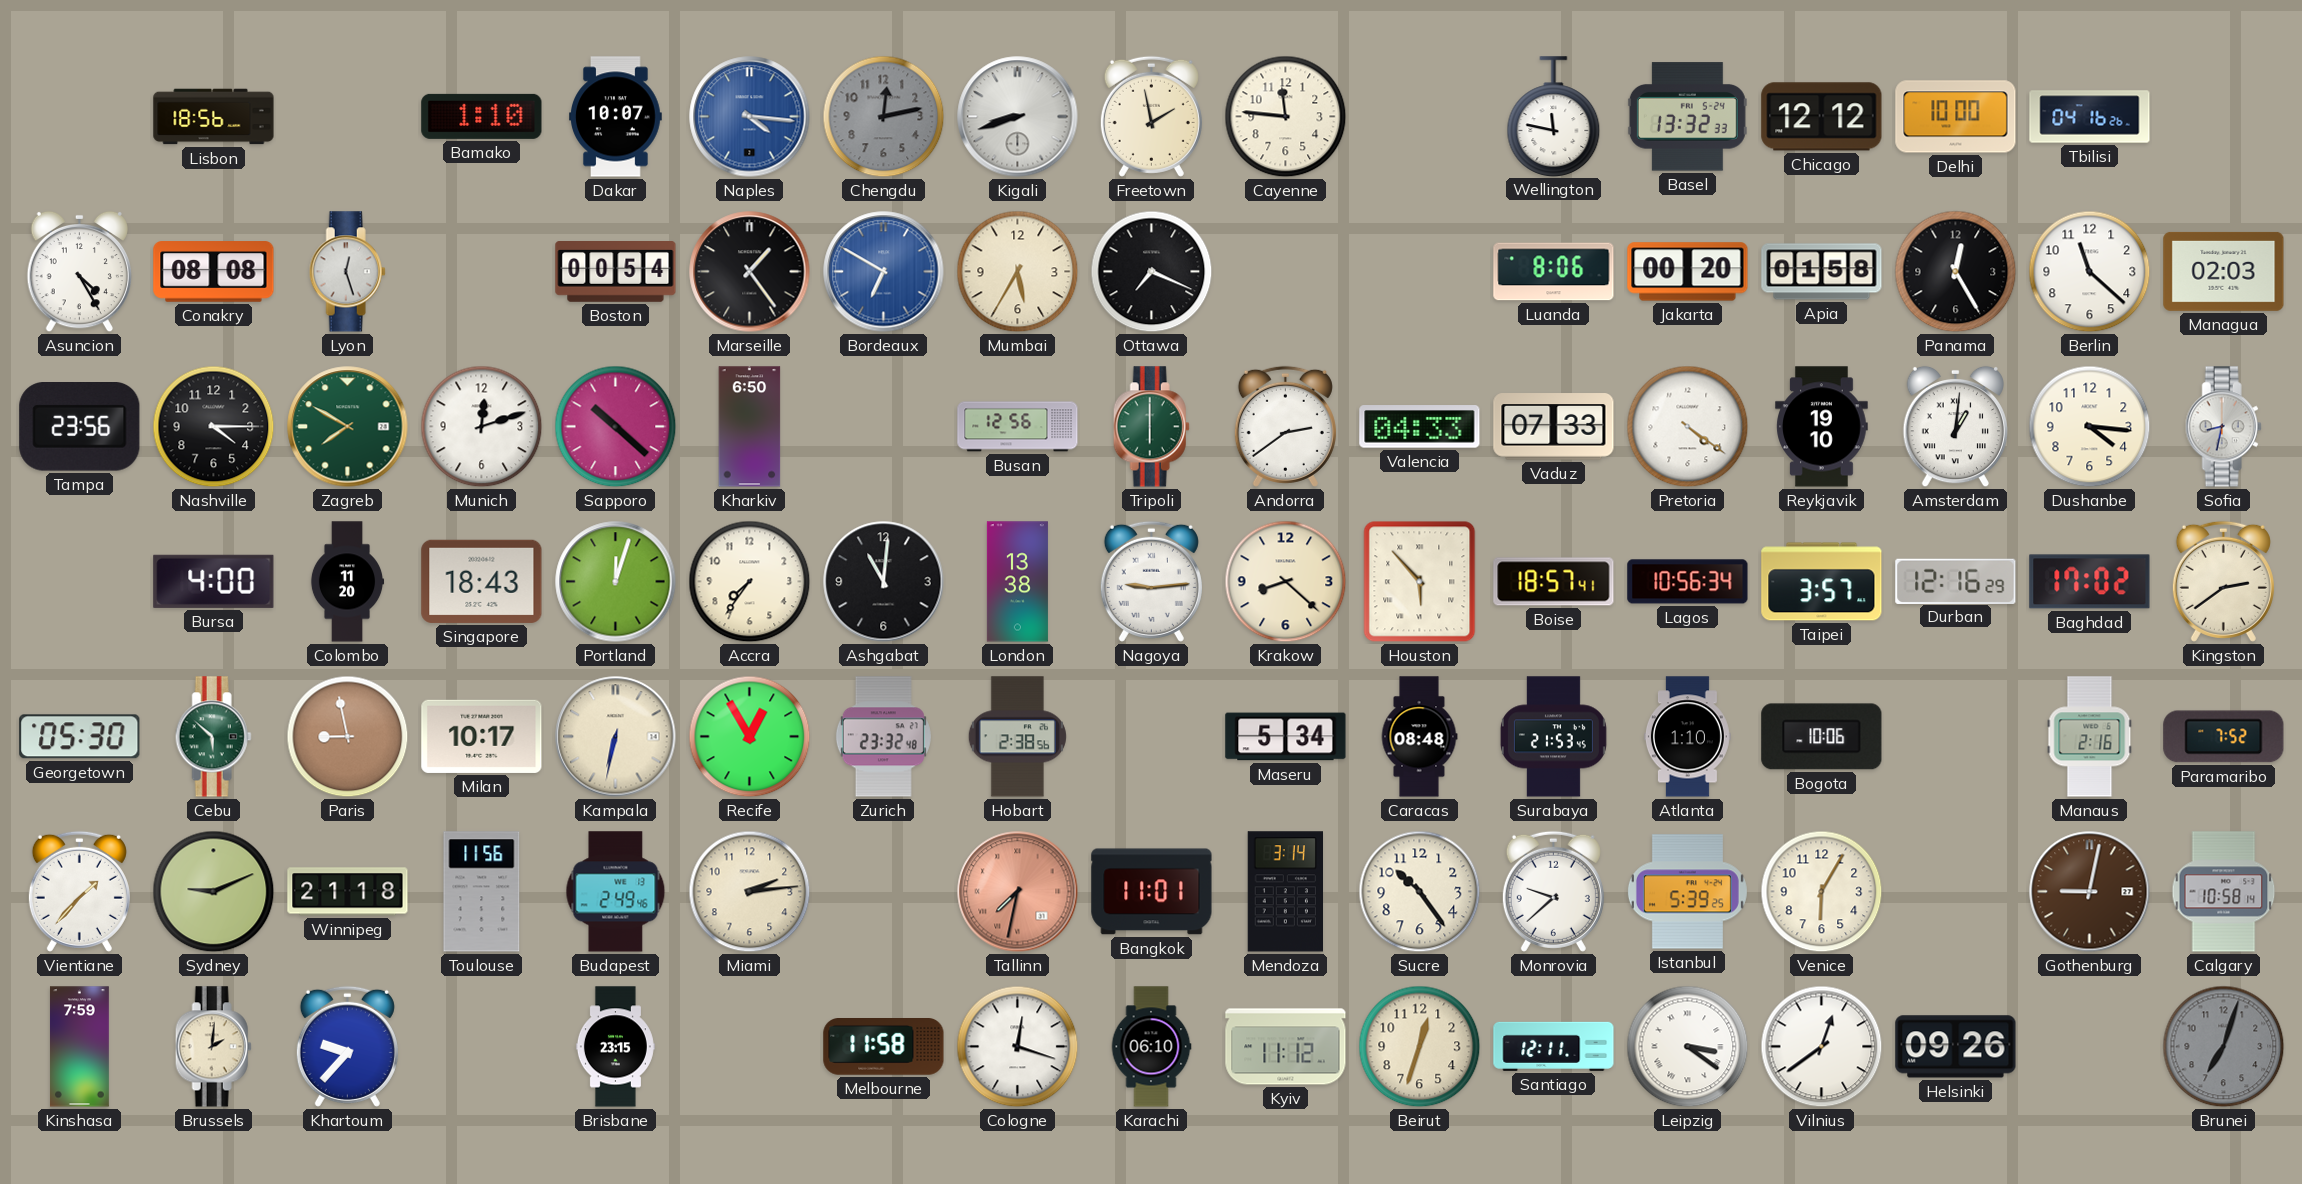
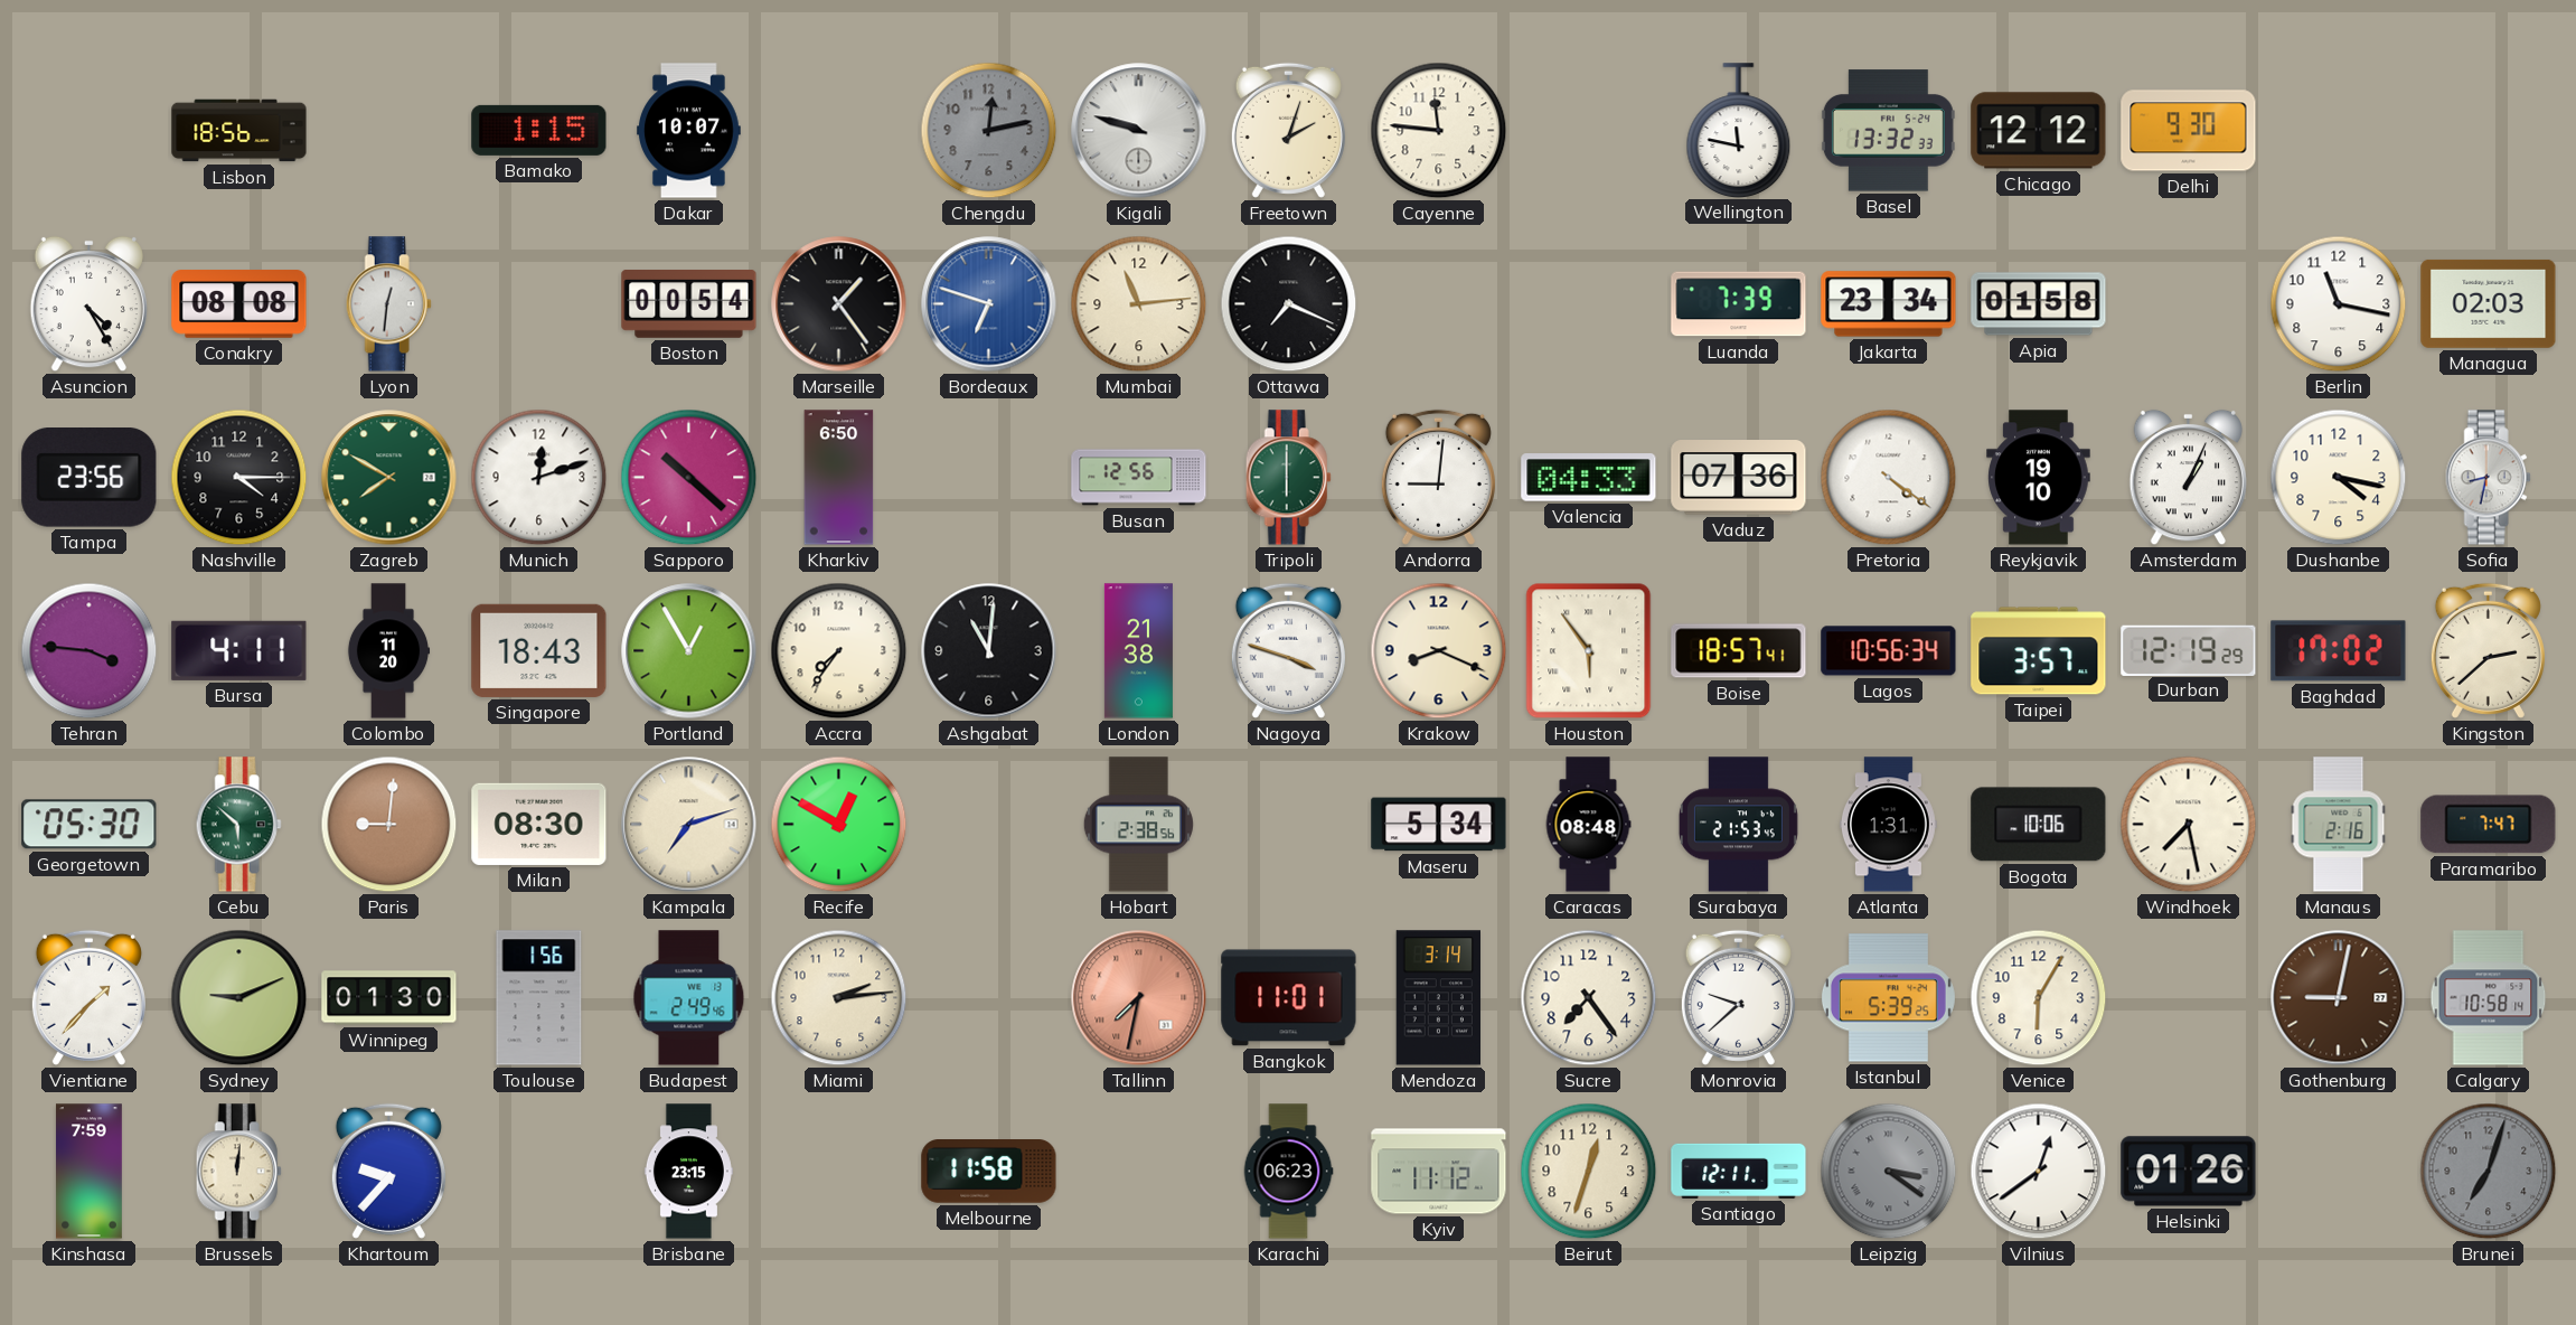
Bamako: 1:10 -> 1:15 (539, 130)
Naples: 4:16 -> none (750, 117)
Kigali: 8:42 -> 9:48 (1139, 131)
Freetown: 1:58 -> 2:03 (1288, 130)
Delhi: 10:00 -> 9:30 (2189, 131)
Tbilisi: 04:16 -> none (2090, 117)
Lyon: 12:27 -> 12:31 (388, 304)
Bordeaux: 6:50 -> 6:48 (989, 304)
Mumbai: 5:35 -> 11:14 (1139, 304)
Luanda: 8:06 -> 7:39 (1739, 304)
Jakarta: 00:20 -> 23:34 (1889, 304)
Panama: 12:25 -> none (1956, 272)
Berlin: 11:22 -> 11:17 (2339, 304)
Andorra: 2:39 -> 9:01 (1438, 477)
Vaduz: 07:33 -> 07:36 (1739, 478)
Amsterdam: 1:01 -> 1:04 (2188, 478)
Dushanbe: 4:16 -> 4:17 (2339, 478)
Tehran: none -> 3:46 (90, 651)
Bursa: 4:00 -> 4:11 (239, 650)
Portland: 12:03 -> 12:55 (689, 651)
London: 13:38 -> 21:38 (1138, 651)
Nagoya: 9:14 -> 3:48 (1288, 650)
Krakow: 8:22 -> 8:19 (1439, 651)
Houston: 5:53 -> 5:54 (1589, 651)
Durban: 12:16 -> 12:19 (2189, 650)
Kingston: 2:39 -> 2:38 (2488, 650)
Paris: 8:58 -> 9:01 (389, 825)
Milan: 10:17 -> 08:30 (539, 824)
Kampala: 6:32 -> 7:12 (689, 825)
Recife: 12:55 -> 12:50 (839, 825)
Zurich: 23:32 -> none (883, 737)
Atlanta: 1:10 -> 1:31 (1888, 825)
Windhoek: none -> 7:28 (2189, 825)
Paramaribo: 7:52 -> 7:47 (2489, 825)
Winnipeg: 21:18 -> 01:30 (389, 998)
Toulouse: 11:56 -> 1:56 (539, 998)
Sucre: 10:24 -> 7:24 (1589, 998)
Brussels: 2:01 -> 12:01 (238, 1172)
Cologne: 12:18 -> none (1018, 1047)
Karachi: 06:10 -> 06:23 (1288, 1172)
Leipzig dial: white -> grey (1889, 1172)
Helsinki: 09:26 -> 01:26 (2189, 1172)
